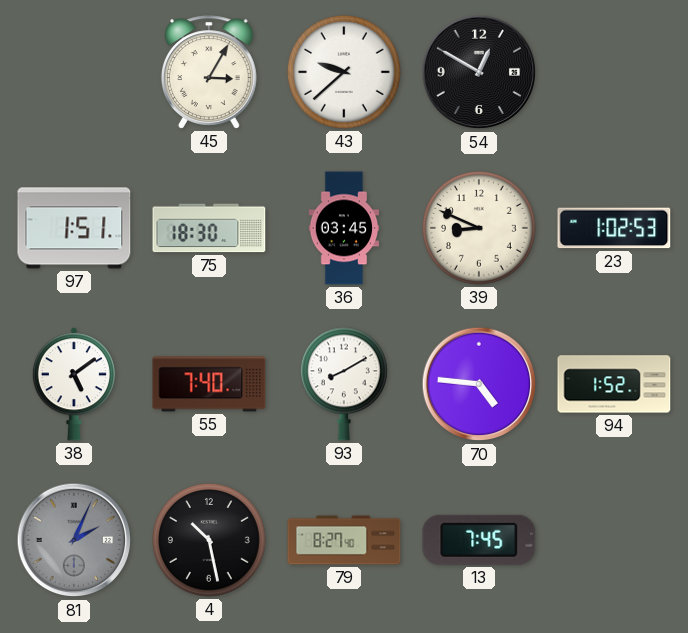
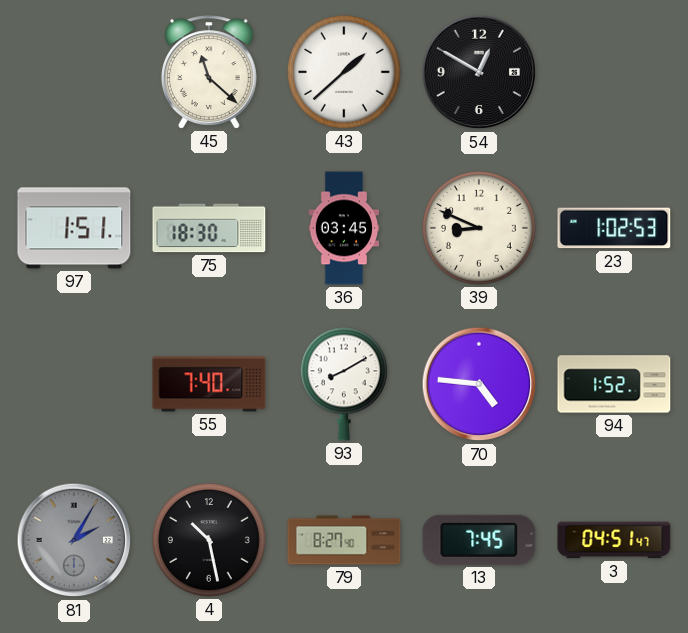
45: 3:05 -> 11:22 (209, 72)
43: 9:38 -> 1:38 (344, 72)
38: 5:09 -> none (74, 384)
81: 2:04 -> 2:05 (74, 540)
3: none -> 04:51 (614, 540)
